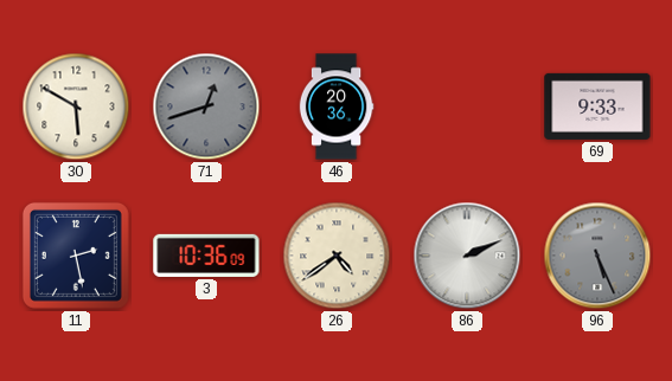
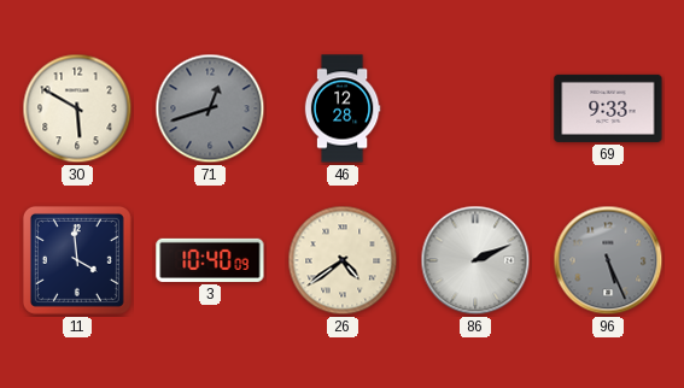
46: 20:36 -> 12:28 (343, 108)
11: 2:28 -> 3:59 (77, 260)
3: 10:36 -> 10:40 (210, 260)
